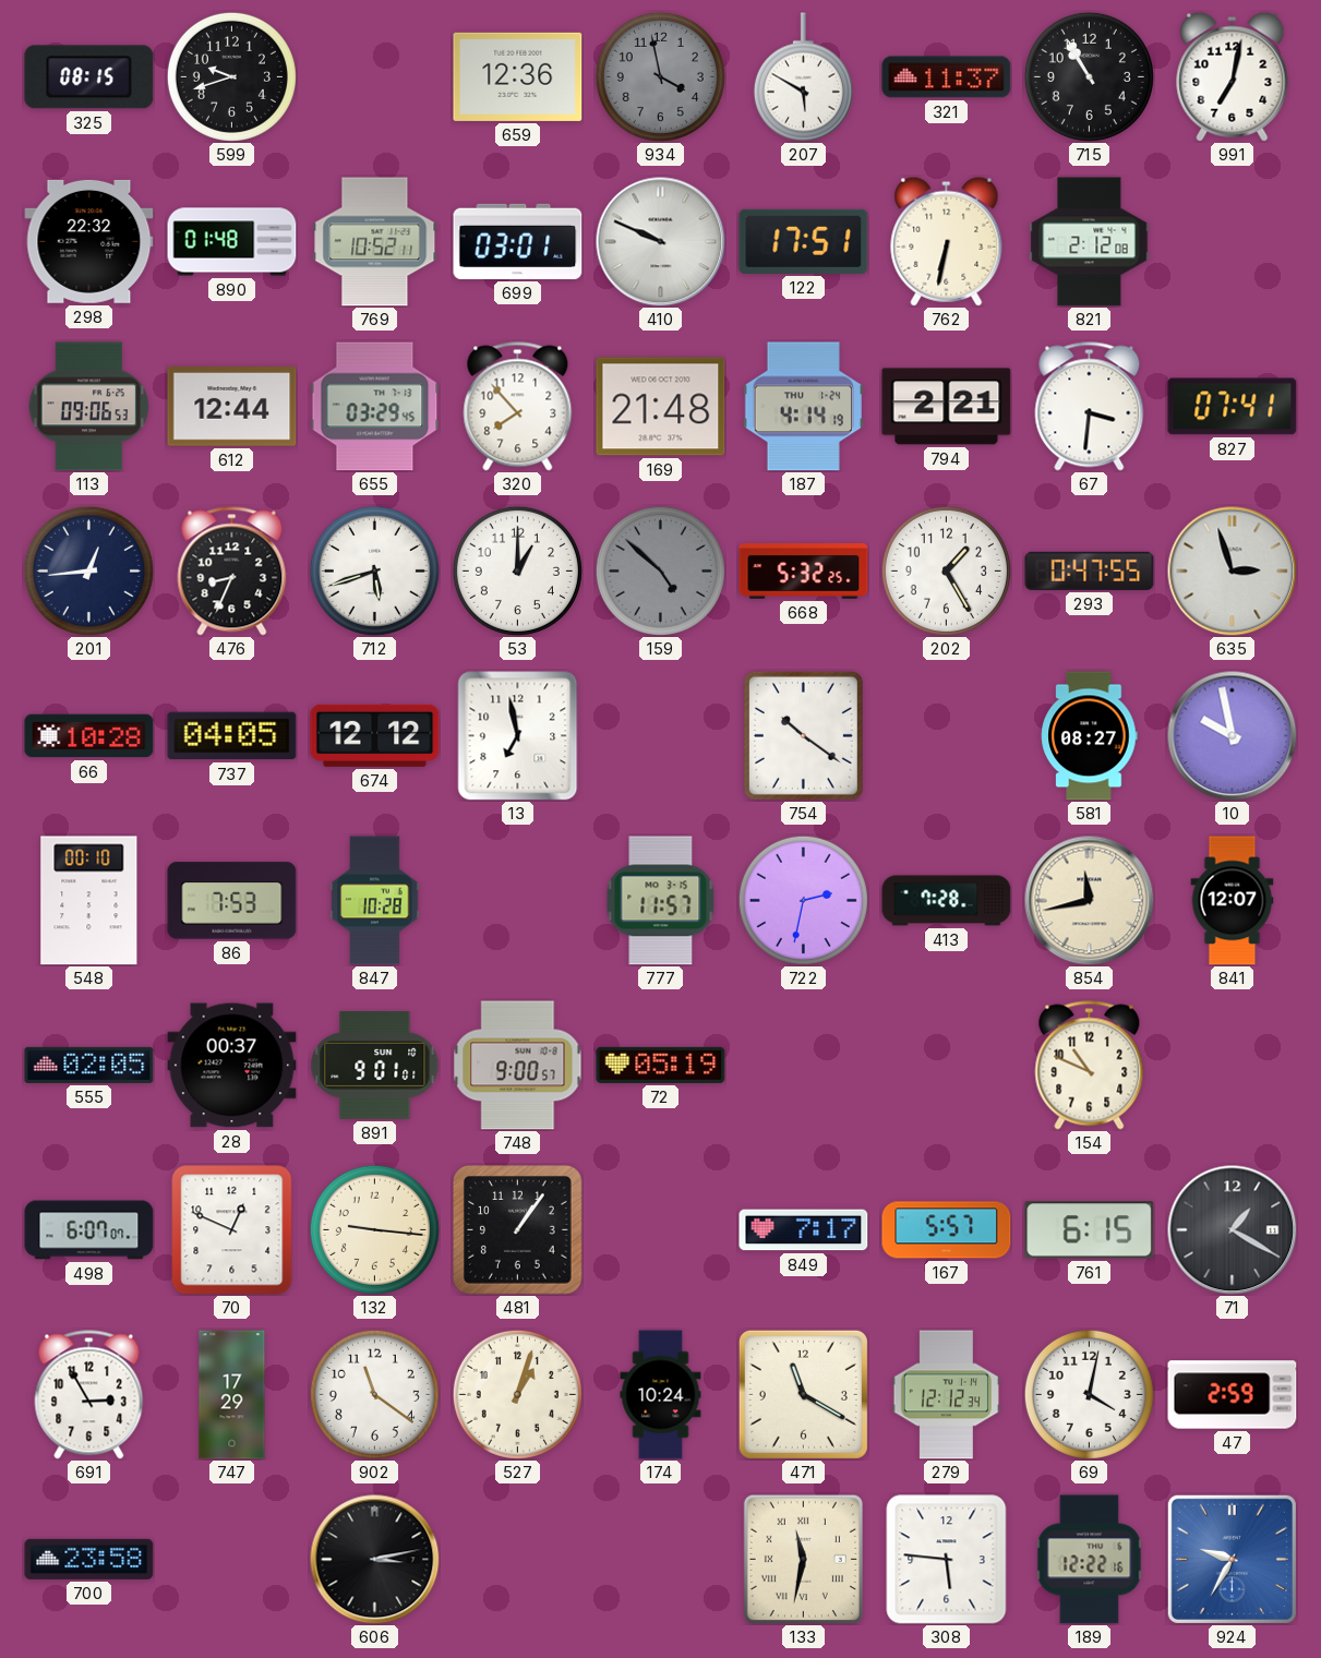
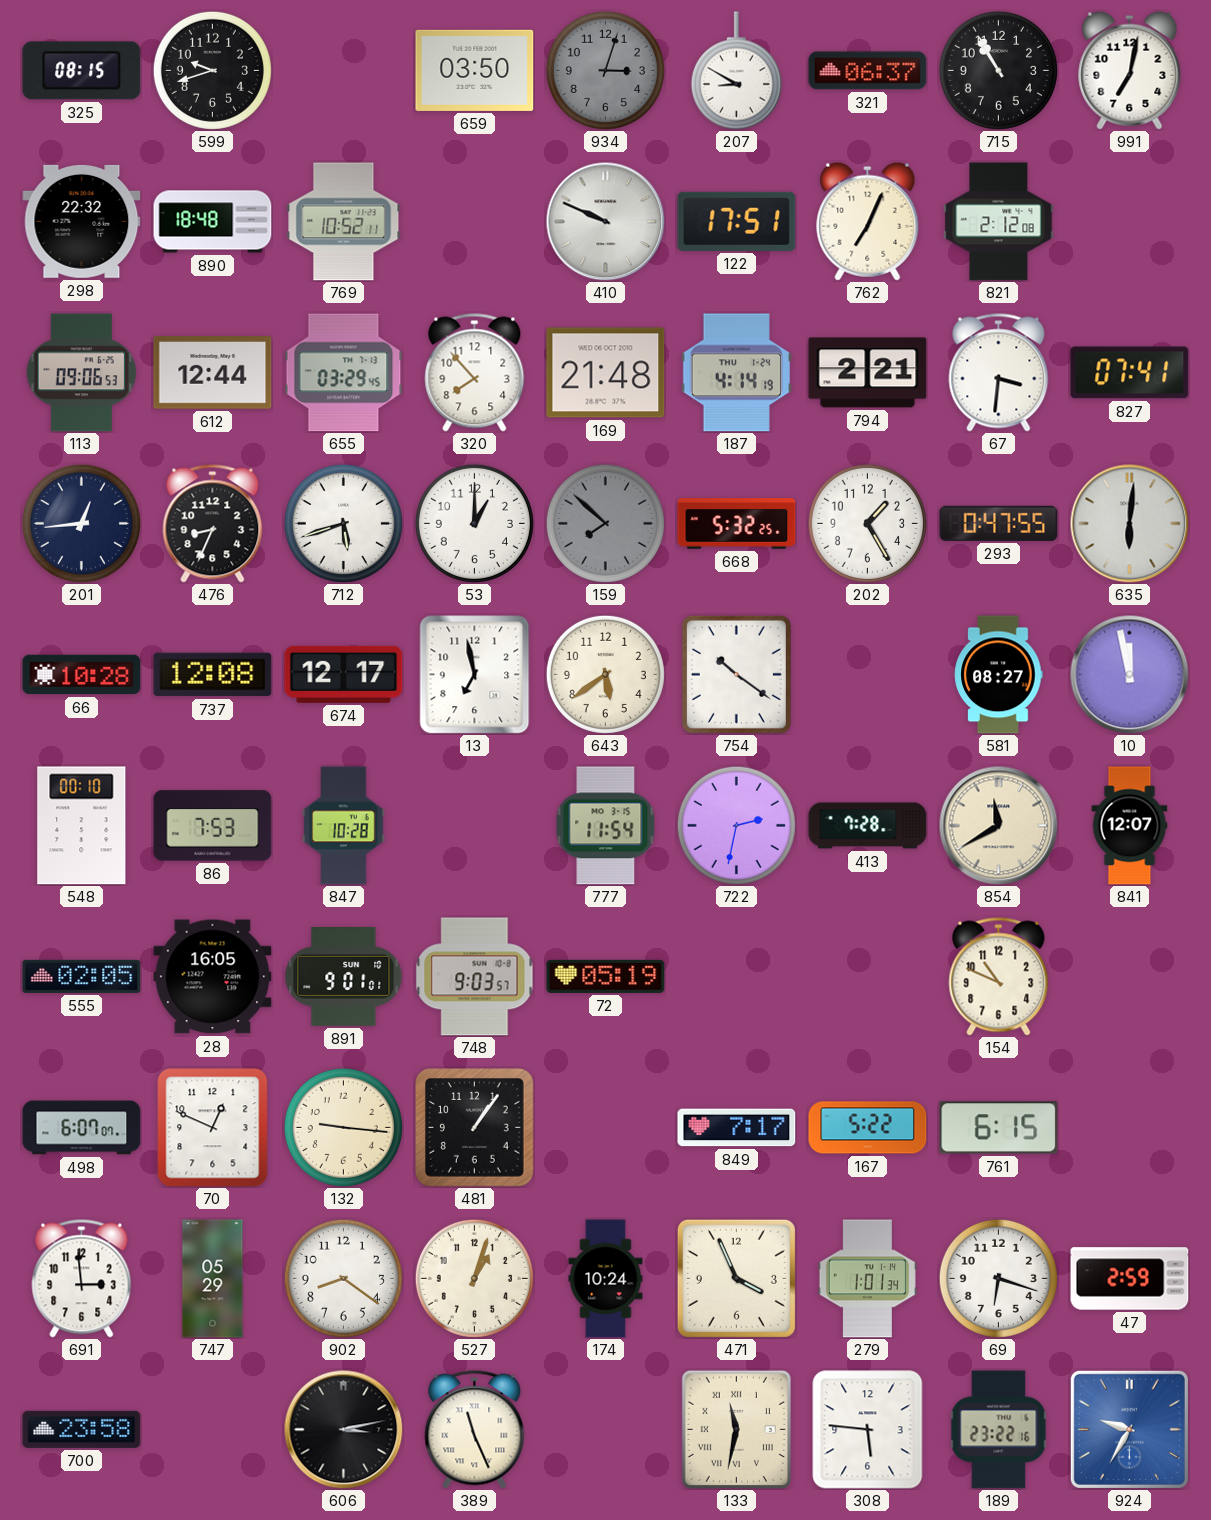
659: 12:36 -> 03:50 (475, 70)
934: 3:58 -> 3:03 (605, 70)
207: 5:50 -> 8:50 (736, 71)
321: 11:37 -> 06:37 (868, 71)
890: 01:48 -> 18:48 (213, 222)
699: 03:01 -> none (518, 241)
762: 6:32 -> 7:04 (868, 221)
159: 4:52 -> 7:52 (605, 523)
635: 2:57 -> 6:01 (1130, 524)
737: 04:05 -> 12:08 (213, 675)
674: 12:12 -> 12:17 (344, 674)
643: none -> 5:39 (605, 674)
10: 9:58 -> 11:58 (1130, 675)
777: 11:57 -> 11:54 (606, 826)
854: 11:43 -> 11:40 (999, 826)
28: 00:37 -> 16:05 (213, 977)
748: 9:00 -> 9:03 (475, 977)
167: 5:57 -> 5:22 (868, 1128)
71: 1:20 -> none (1233, 1230)
691: 2:55 -> 2:59 (82, 1279)
747: 17:29 -> 05:29 (213, 1279)
902: 11:21 -> 8:21 (343, 1278)
471: 11:20 -> 3:56 (736, 1278)
279: 12:12 -> 1:01 (867, 1279)
69: 4:02 -> 6:18 (998, 1278)
389: none -> 11:26 (475, 1430)
189: 12:22 -> 23:22 (999, 1430)
